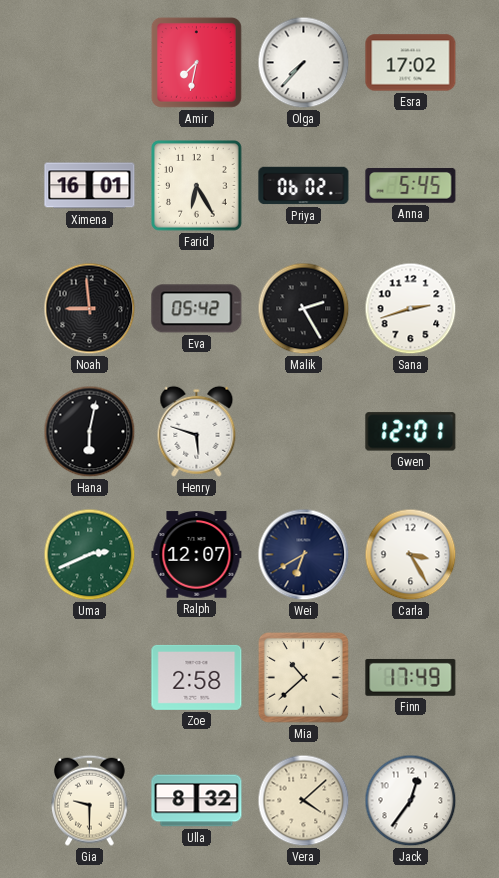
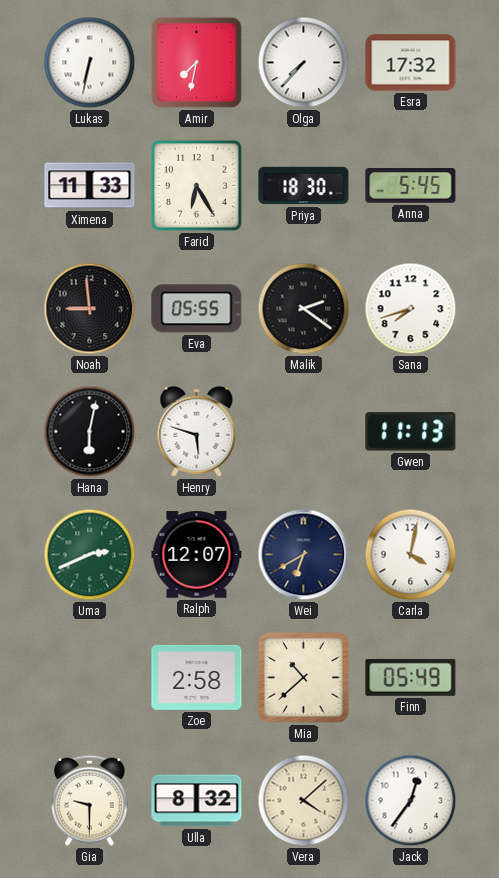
Lukas: none -> 6:32 (90, 63)
Esra: 17:02 -> 17:32 (411, 63)
Ximena: 16:01 -> 11:33 (90, 186)
Priya: 06:02 -> 18:30 (304, 186)
Eva: 05:42 -> 05:55 (197, 309)
Malik: 2:25 -> 2:21 (304, 309)
Sana: 2:42 -> 7:42 (411, 309)
Gwen: 12:01 -> 11:13 (411, 432)
Carla: 3:25 -> 4:02 (411, 555)
Finn: 17:49 -> 05:49 (411, 677)
